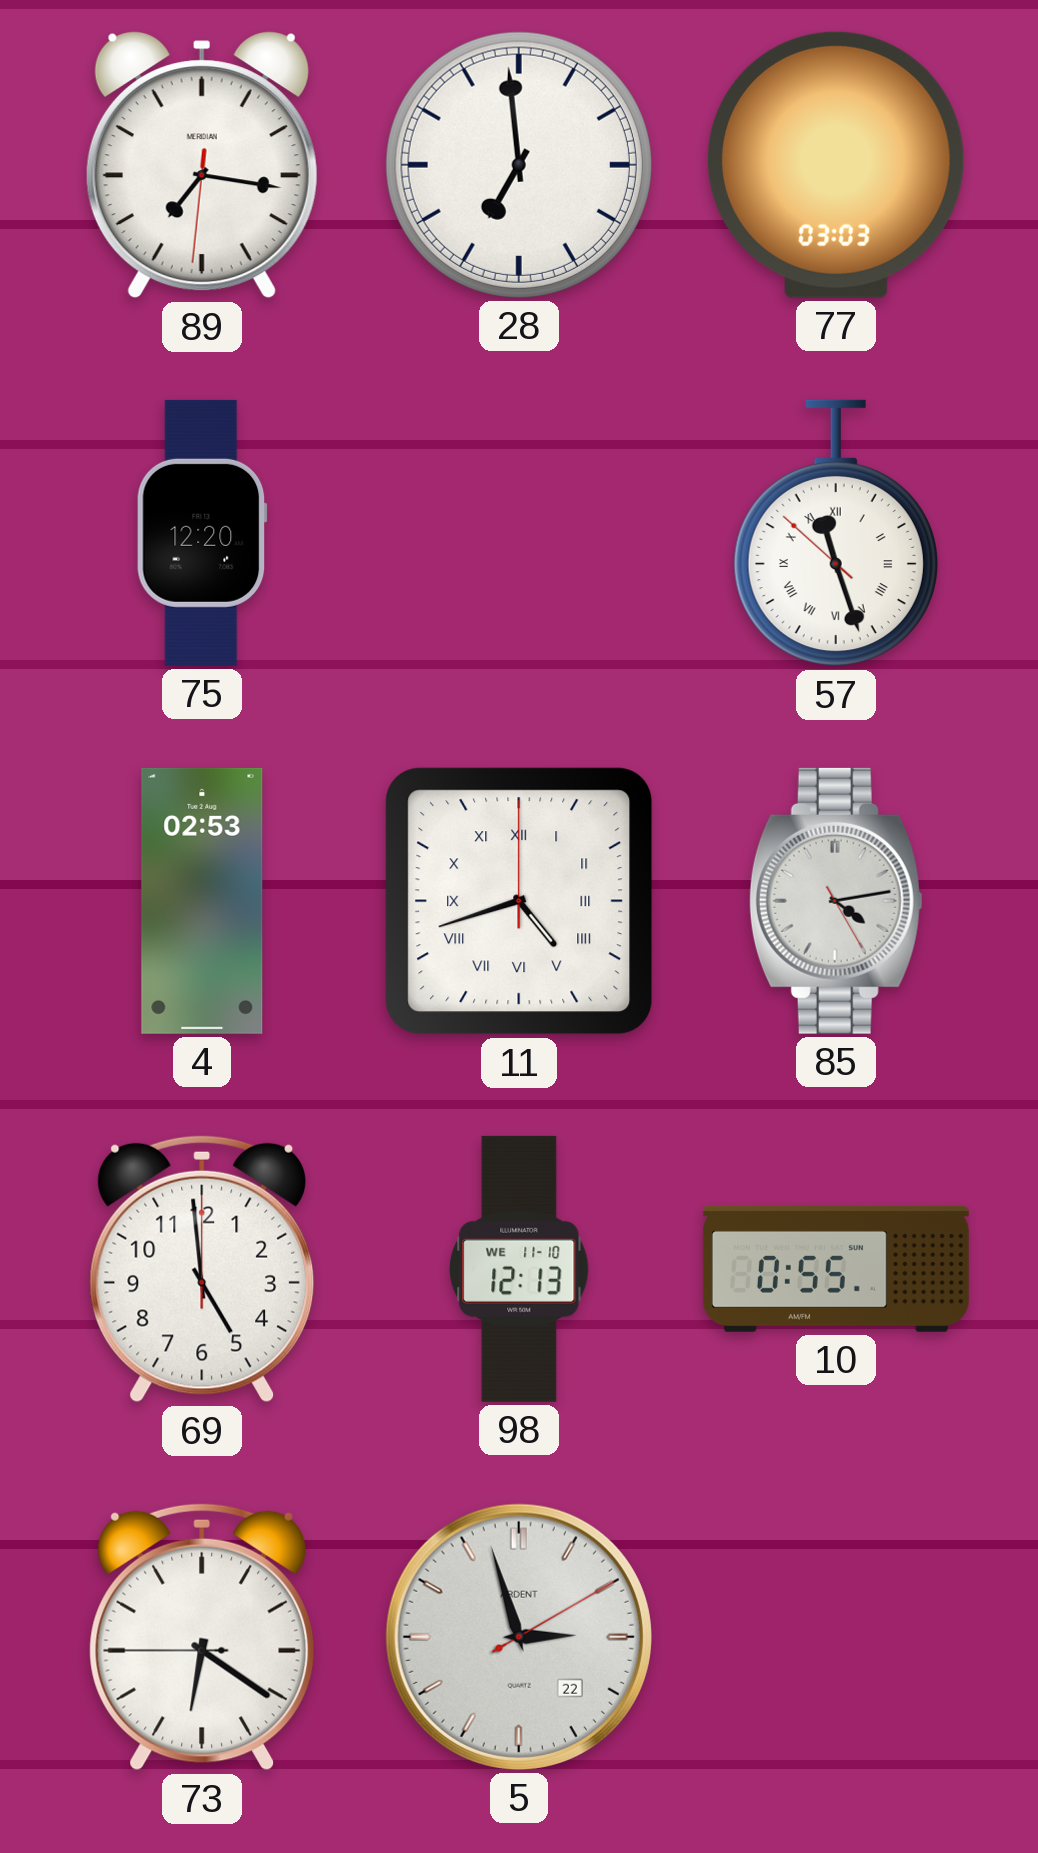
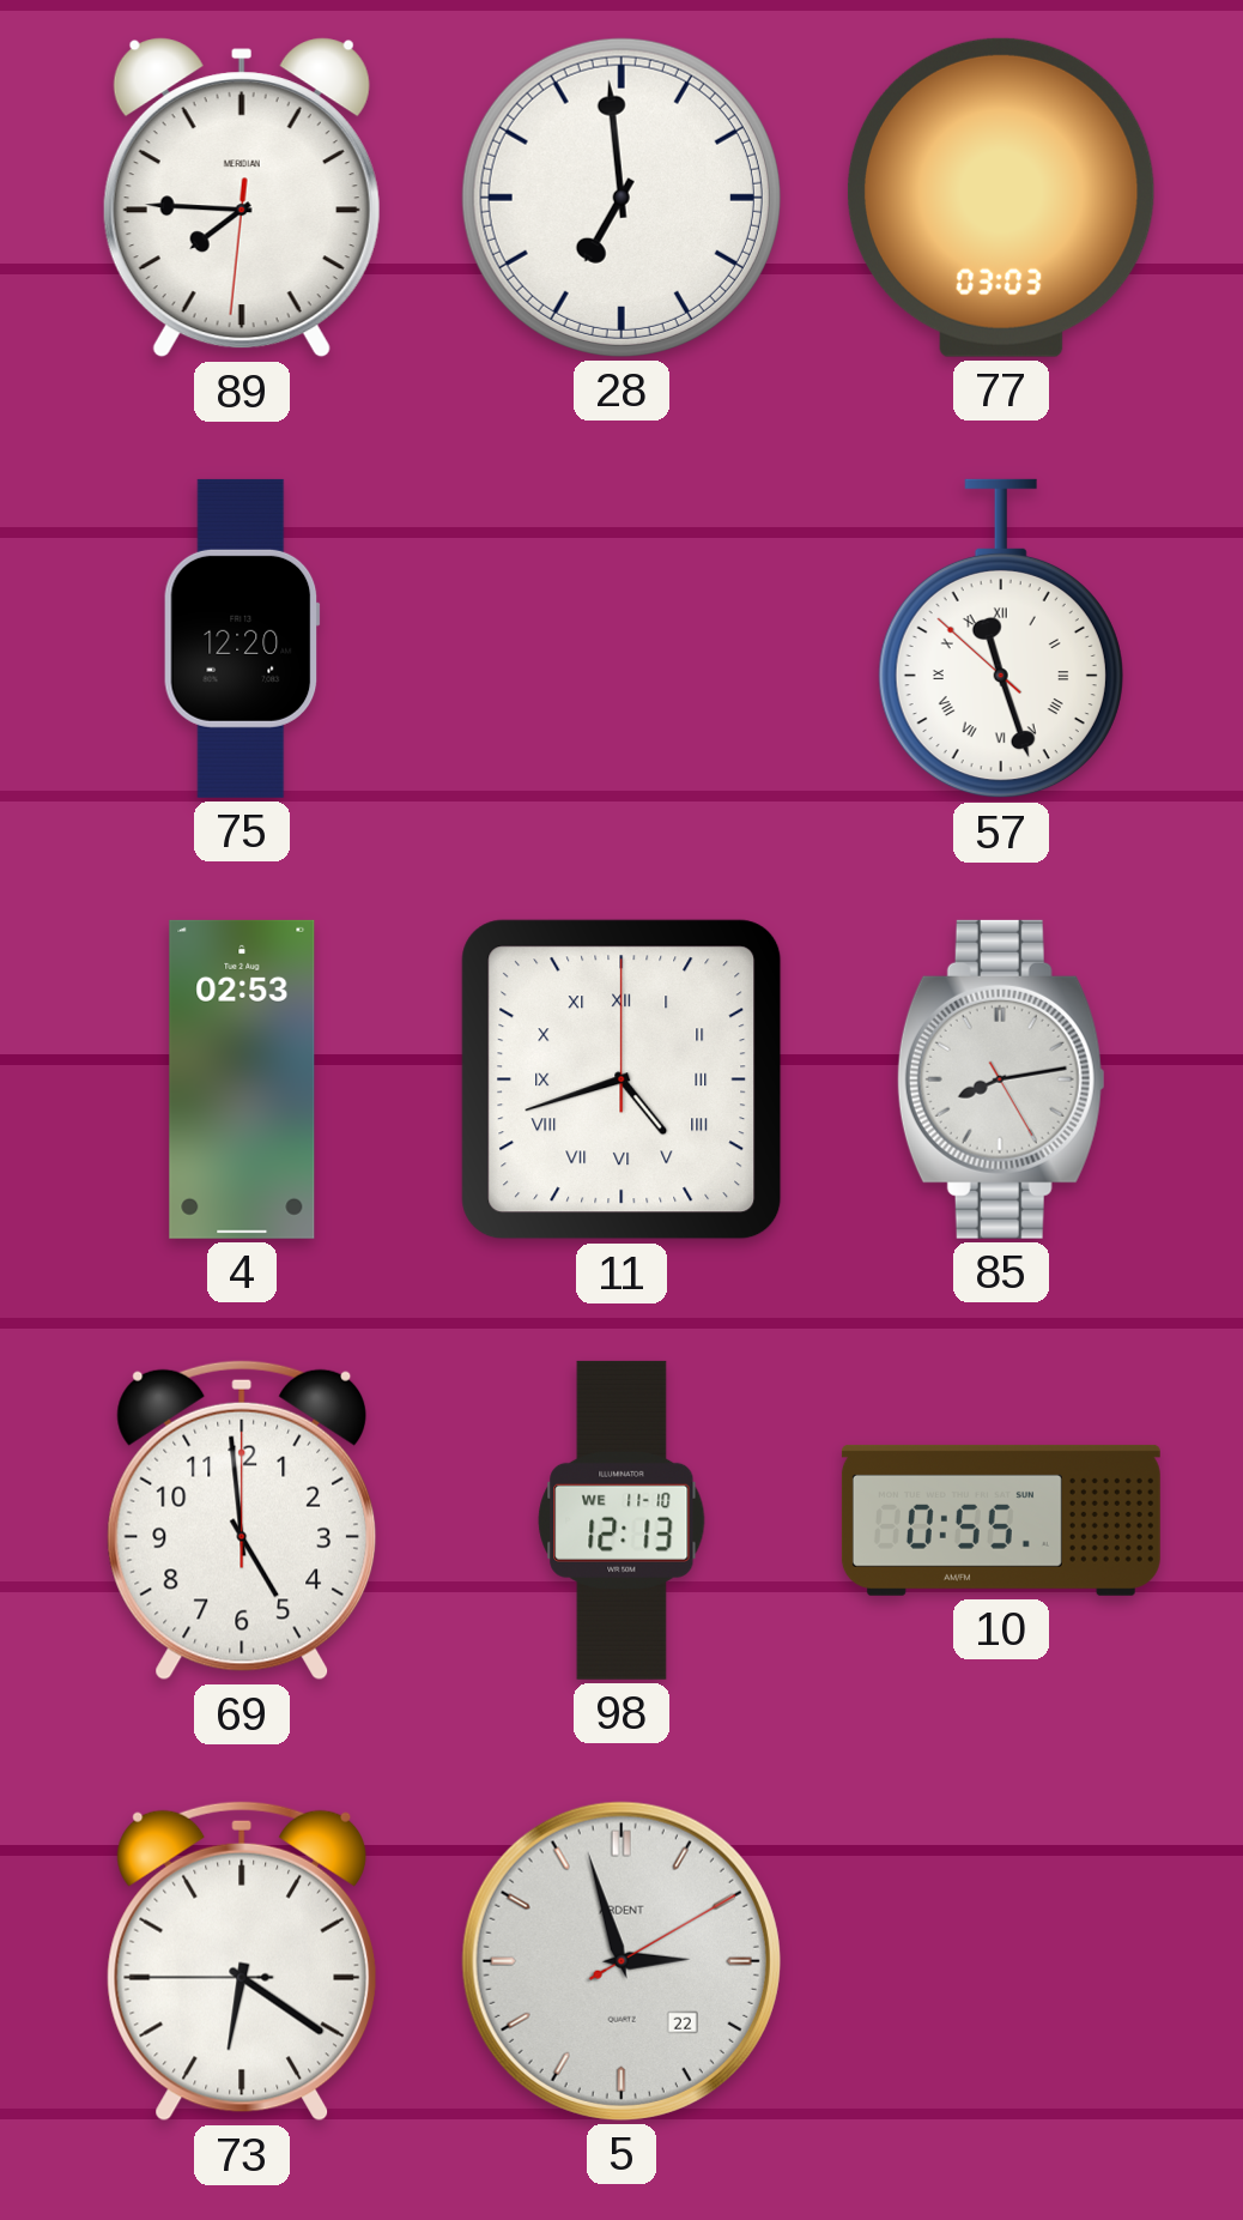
89: 7:16 -> 7:45 (242, 198)
85: 4:13 -> 8:13 (1001, 1079)
